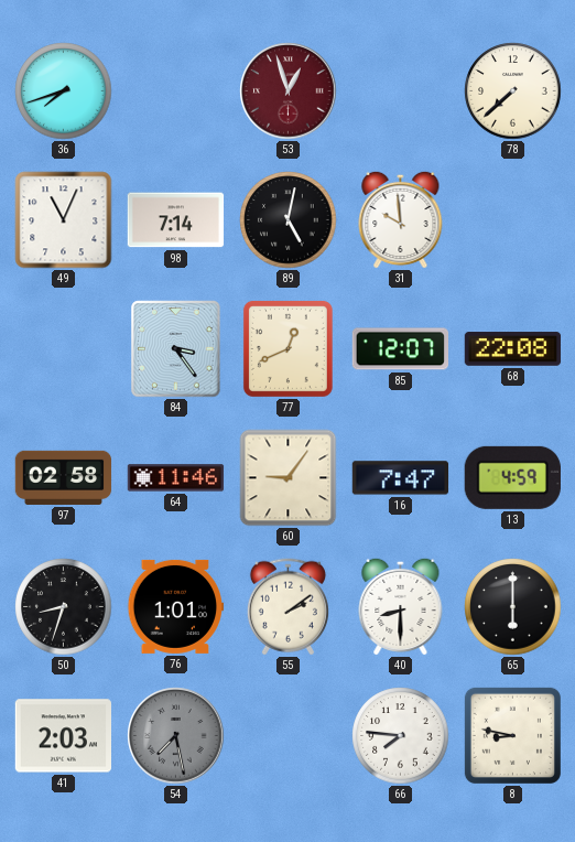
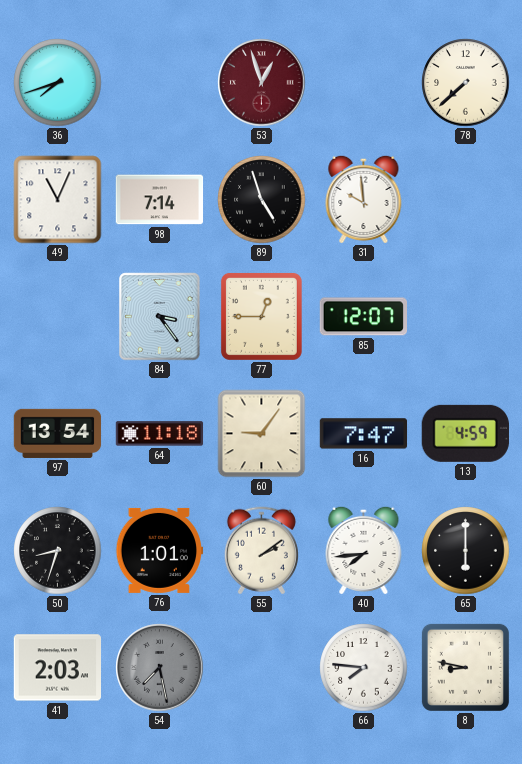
89: 5:02 -> 4:57 (262, 200)
77: 12:41 -> 12:45 (261, 316)
68: 22:08 -> none (513, 349)
97: 02:58 -> 13:54 (58, 433)
64: 11:46 -> 11:18 (160, 434)
40: 8:30 -> 7:44 (364, 550)
